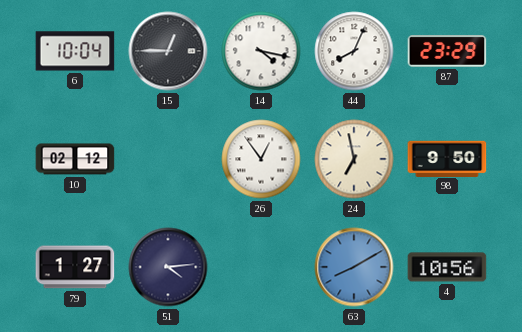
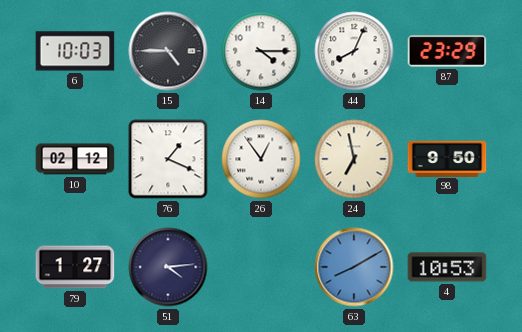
6: 10:04 -> 10:03 (75, 51)
15: 12:45 -> 4:45 (168, 51)
14: 4:17 -> 4:15 (261, 51)
76: none -> 1:19 (168, 159)
4: 10:56 -> 10:53 (447, 267)
